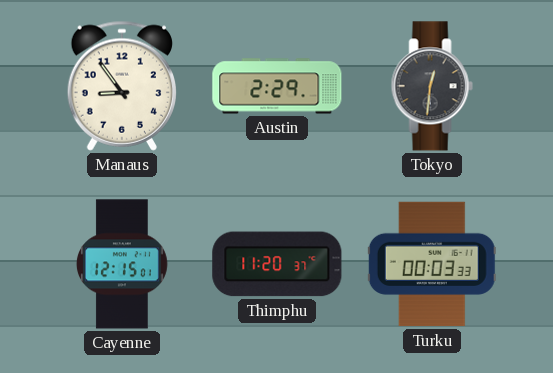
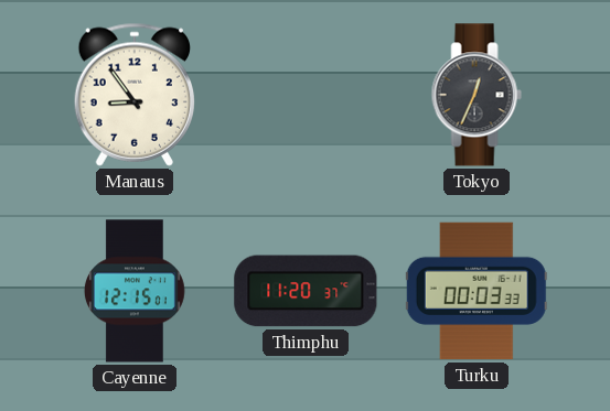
Austin: 2:29 -> none (277, 86)
Tokyo: 12:31 -> 12:34 (477, 95)
